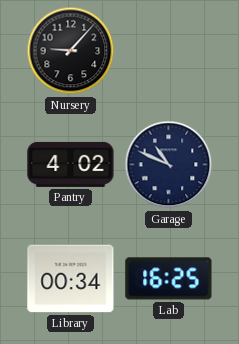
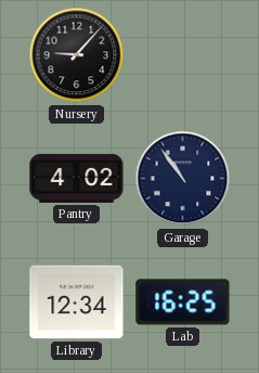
Garage: 10:49 -> 10:54 (183, 179)
Library: 00:34 -> 12:34 (77, 303)
